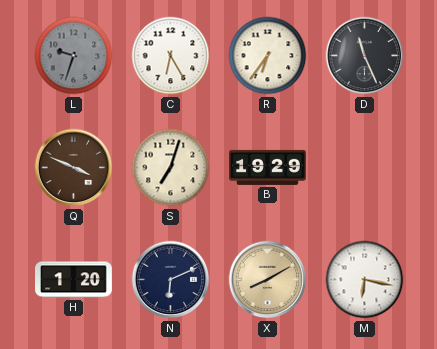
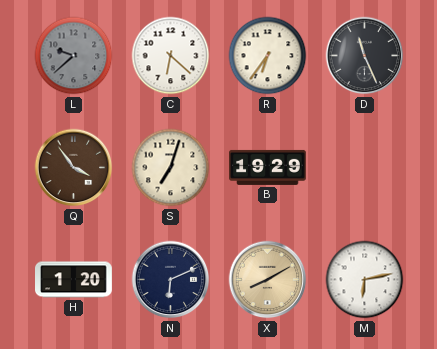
L: 9:33 -> 9:38 (74, 56)
C: 6:25 -> 6:22 (171, 56)
Q: 3:49 -> 3:54 (74, 168)
M: 6:17 -> 6:13 (365, 280)
